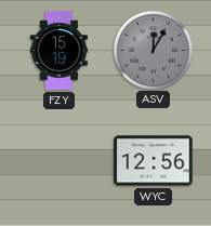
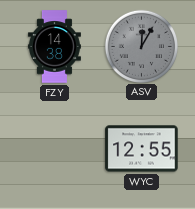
FZY: 15:19 -> 14:38 (54, 47)
WYC: 12:56 -> 12:55 (142, 149)
